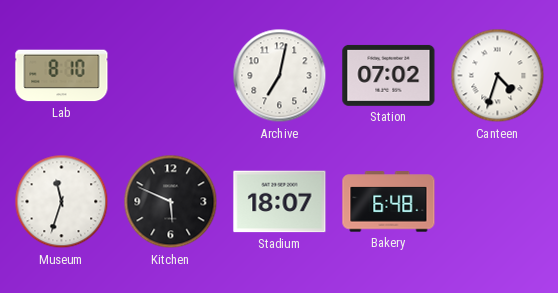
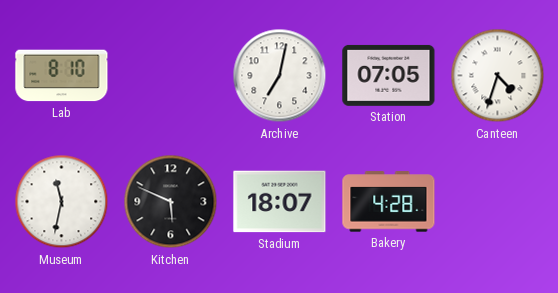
Station: 07:02 -> 07:05 (389, 75)
Museum: 11:33 -> 11:32 (62, 202)
Bakery: 6:48 -> 4:28 (389, 202)
